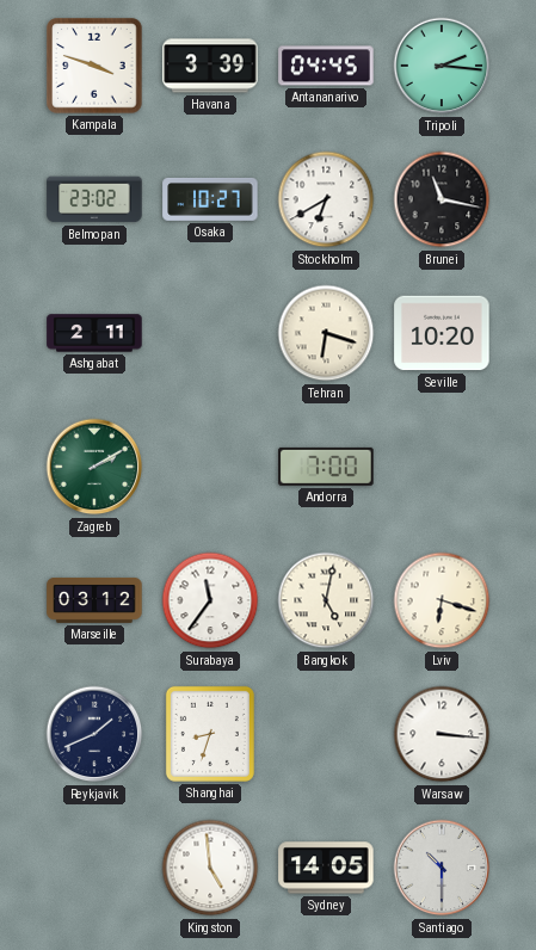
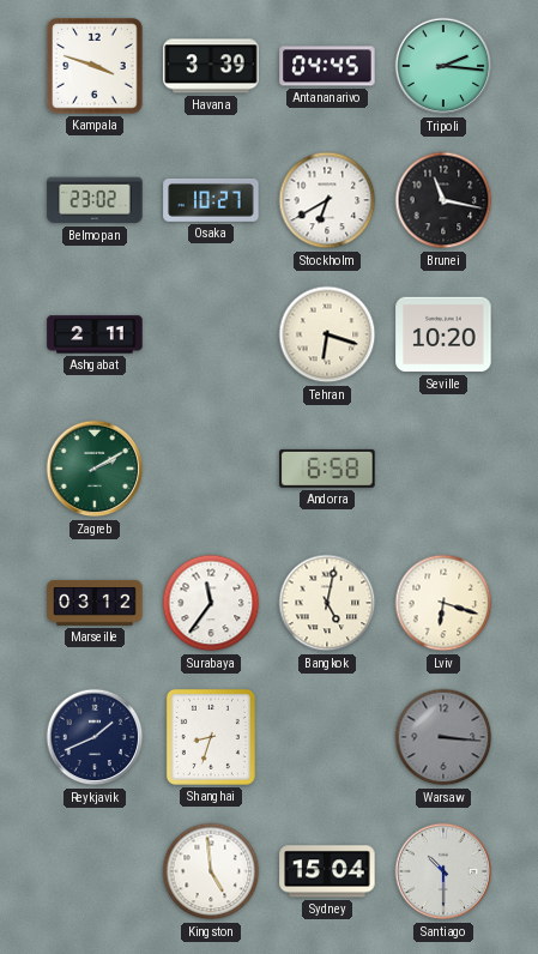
Andorra: 7:00 -> 6:58 (327, 469)
Warsaw dial: white -> grey (443, 737)
Sydney: 14:05 -> 15:04 (327, 871)
